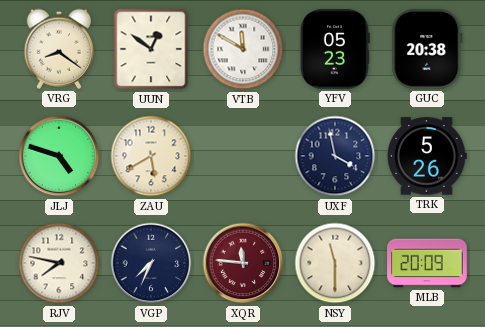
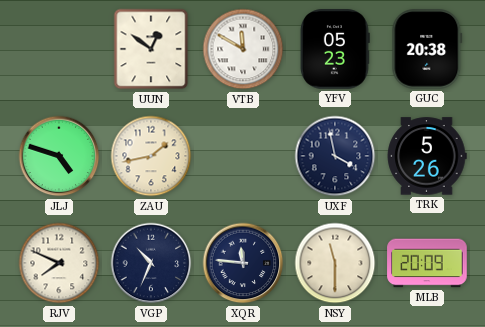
VRG: 8:21 -> none (59, 49)
ZAU: 5:40 -> 1:43 (151, 156)
RJV: 7:47 -> 7:49 (59, 263)
VGP: 7:34 -> 10:34 (151, 263)
XQR dial: burgundy -> navy (243, 263)
